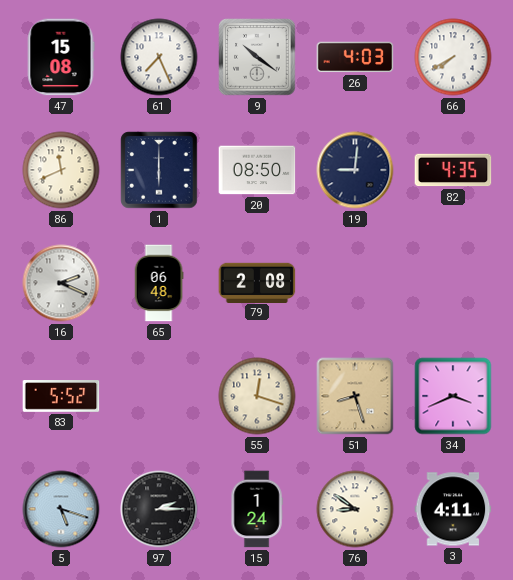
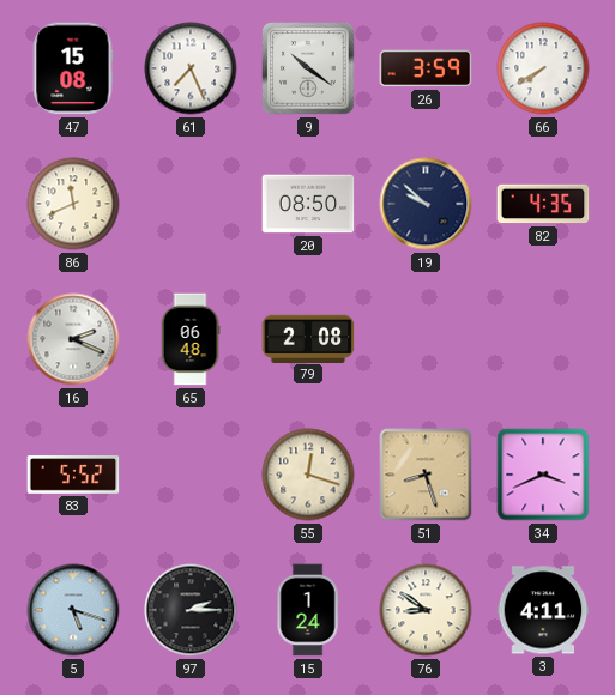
26: 4:03 -> 3:59 (426, 68)
1: 6:00 -> none (159, 170)
19: 9:01 -> 9:52 (426, 204)
